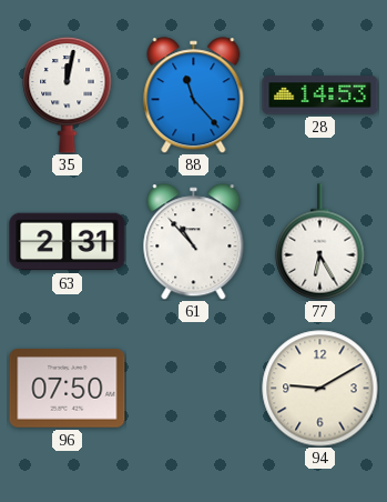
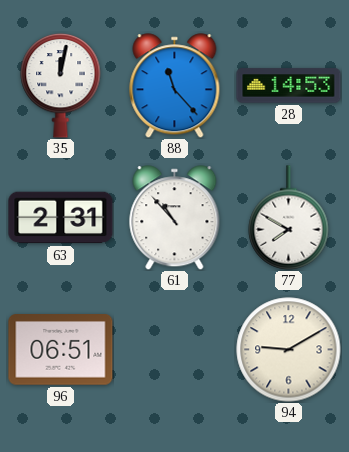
77: 6:25 -> 7:50 (289, 218)
96: 07:50 -> 06:51 (61, 350)
